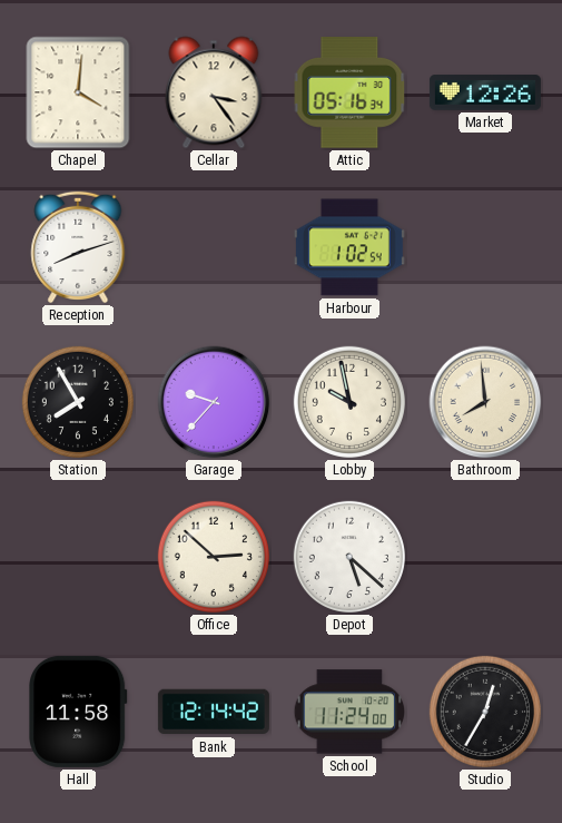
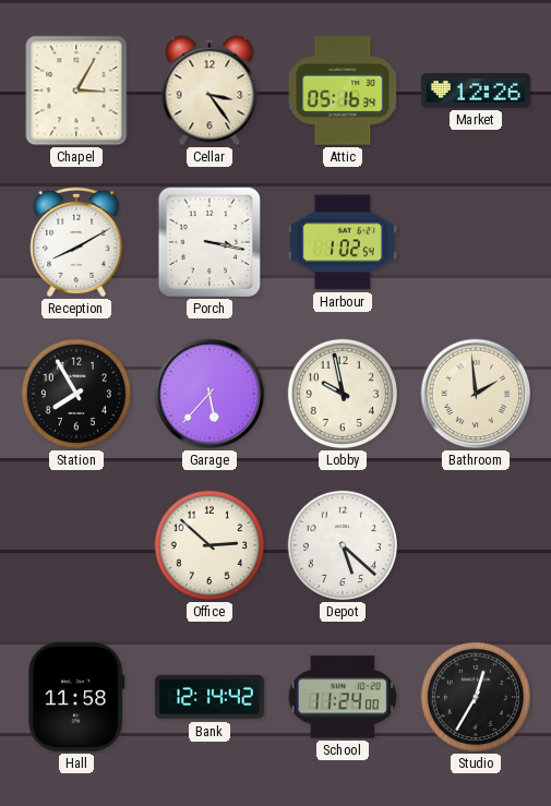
Chapel: 4:01 -> 3:05 (76, 91)
Reception: 8:12 -> 8:10 (76, 242)
Porch: none -> 3:17 (209, 242)
Garage: 9:37 -> 5:37 (209, 394)
Bathroom: 7:59 -> 1:59 (476, 394)
